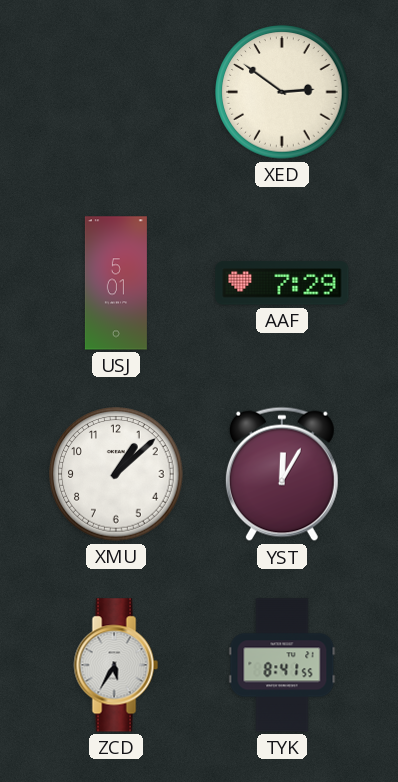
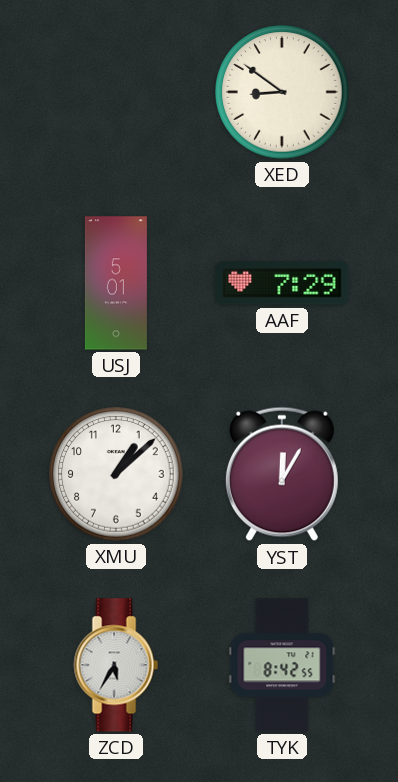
XED: 2:51 -> 8:51 (282, 92)
TYK: 8:41 -> 8:42 (282, 665)
